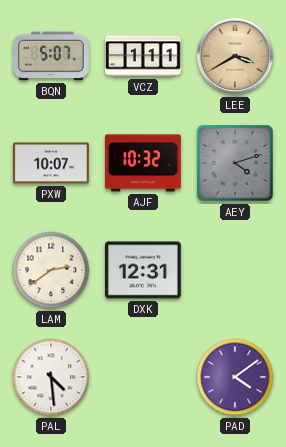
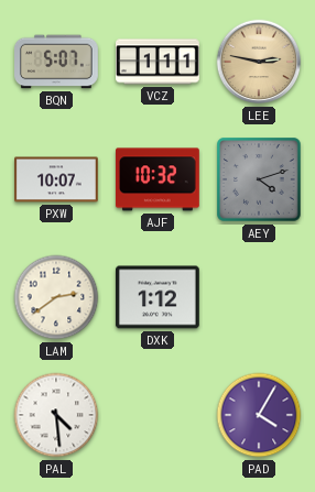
LEE: 3:40 -> 2:47 (259, 62)
DXK: 12:31 -> 1:12 (157, 297)
PAD: 4:09 -> 4:05 (259, 415)
